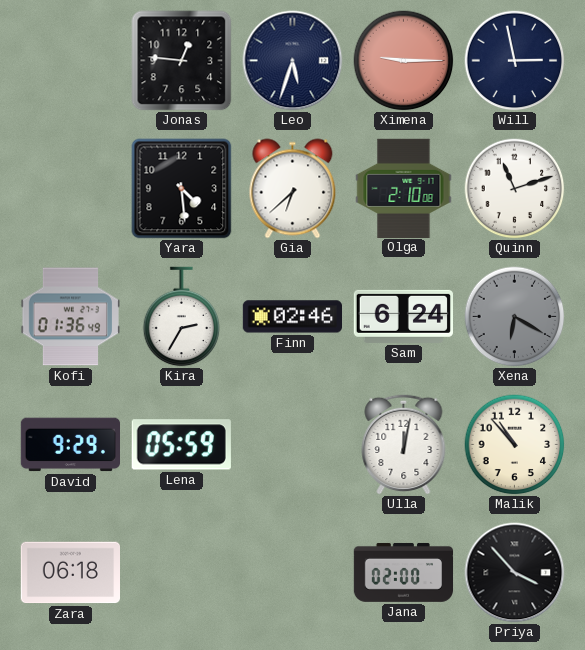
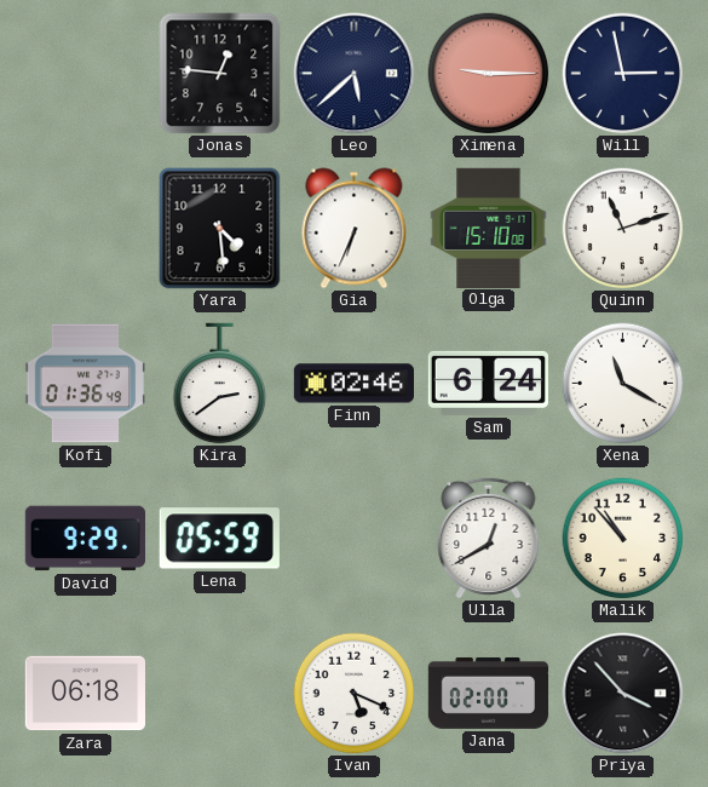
Leo: 5:33 -> 5:38 (355, 74)
Gia: 6:38 -> 6:34 (355, 229)
Olga: 2:10 -> 15:10 (489, 228)
Kira: 2:35 -> 2:39 (220, 384)
Xena: 6:20 -> 11:20 (623, 384)
Xena dial: grey -> white (623, 384)
Ulla: 12:02 -> 12:40 (489, 538)
Ivan: none -> 5:19 (355, 694)
